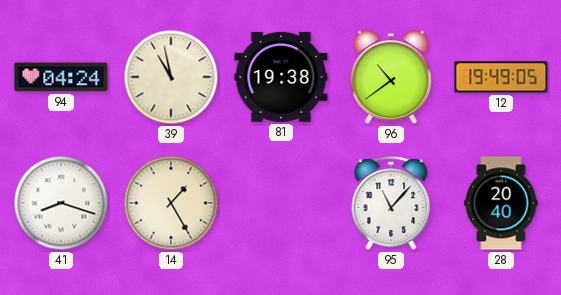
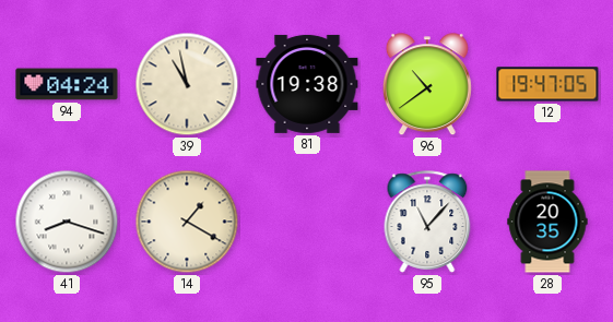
12: 19:49 -> 19:47 (547, 84)
14: 1:25 -> 1:20 (187, 222)
28: 20:40 -> 20:35 (547, 222)
